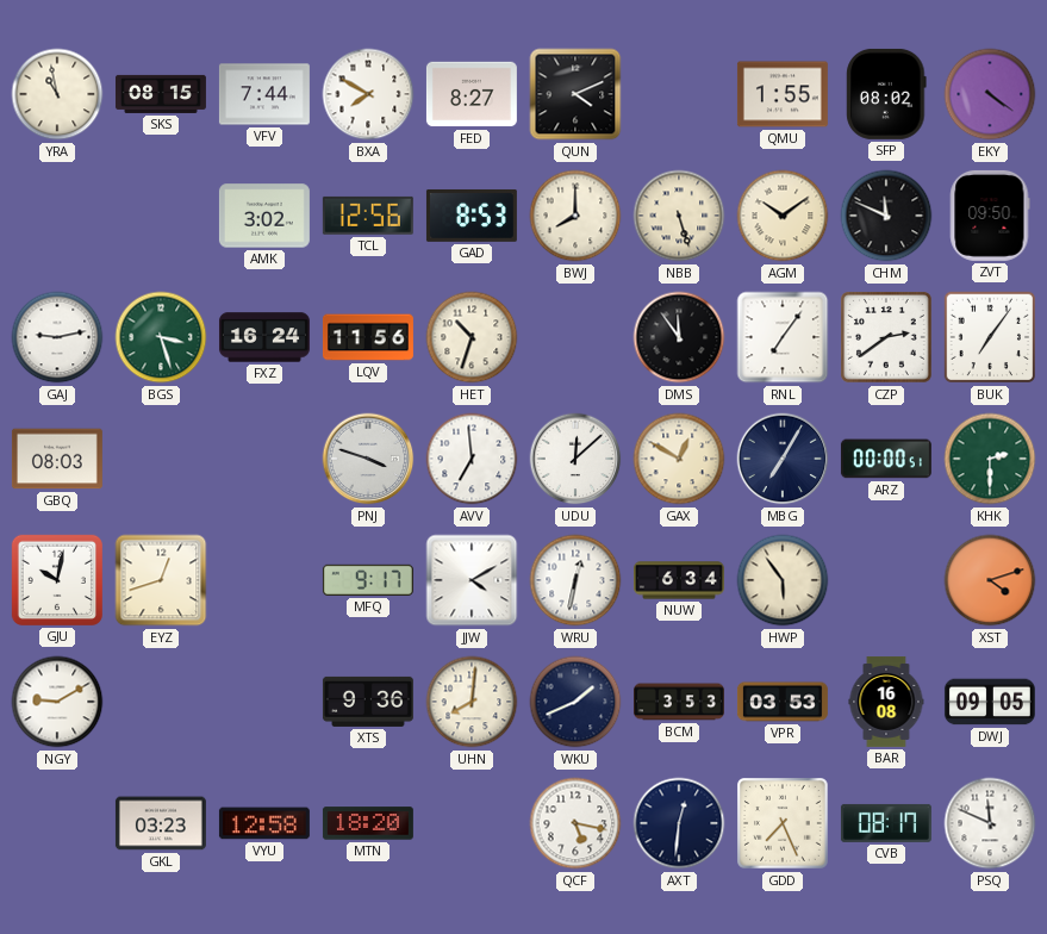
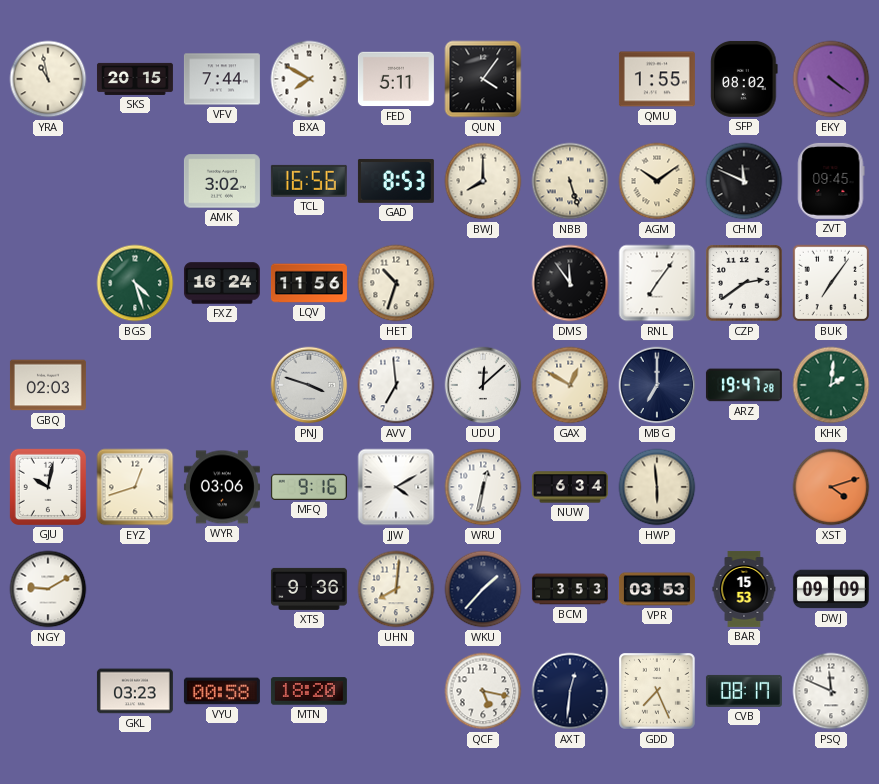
SKS: 08:15 -> 20:15 (135, 79)
FED: 8:27 -> 5:11 (396, 79)
QUN: 4:11 -> 4:06 (483, 79)
TCL: 12:56 -> 16:56 (309, 181)
ZVT: 09:50 -> 09:45 (831, 181)
GAJ: 9:13 -> none (57, 337)
BGS: 3:27 -> 4:27 (135, 283)
GBQ: 08:03 -> 02:03 (48, 385)
MBG: 7:05 -> 7:00 (657, 385)
ARZ: 00:00 -> 19:47 (744, 385)
KHK: 2:30 -> 2:01 (831, 385)
WYR: none -> 03:06 (222, 487)
MFQ: 9:17 -> 9:16 (309, 487)
HWP: 5:54 -> 5:59 (657, 487)
WKU: 1:41 -> 1:37 (483, 589)
BAR: 16:08 -> 15:53 (744, 589)
DWJ: 09:05 -> 09:09 (831, 589)
VYU: 12:58 -> 00:58 (222, 691)
